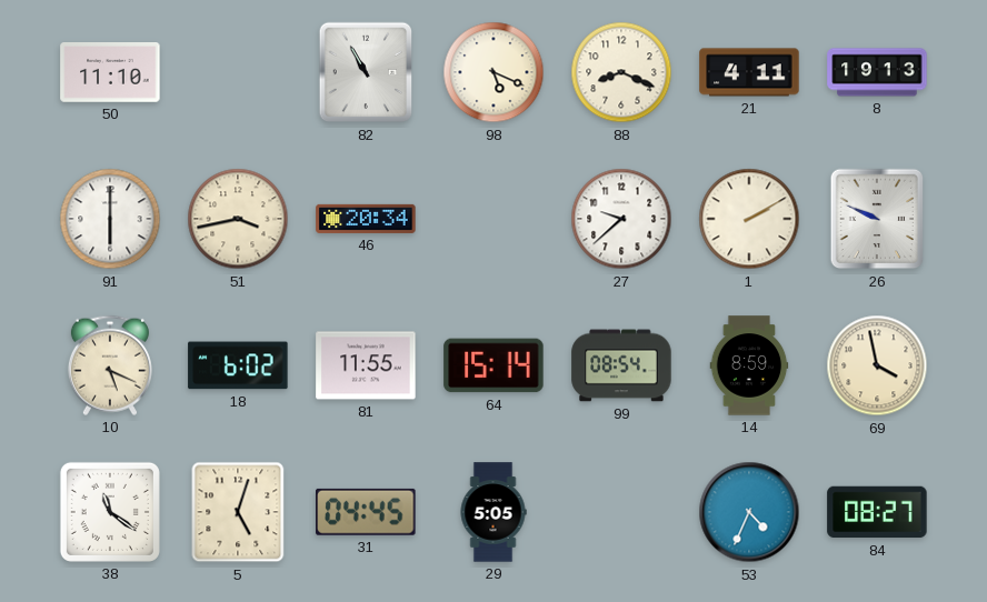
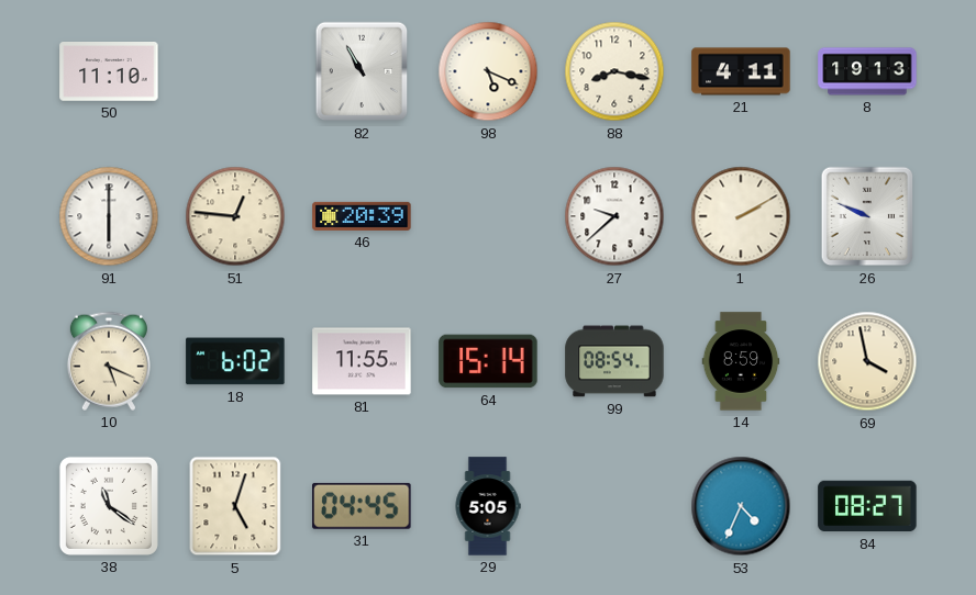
88: 8:19 -> 8:17 (614, 71)
51: 3:43 -> 12:46 (235, 216)
46: 20:34 -> 20:39 (362, 216)
